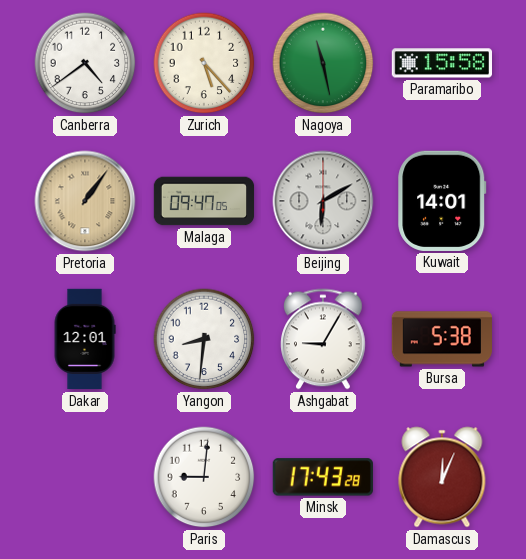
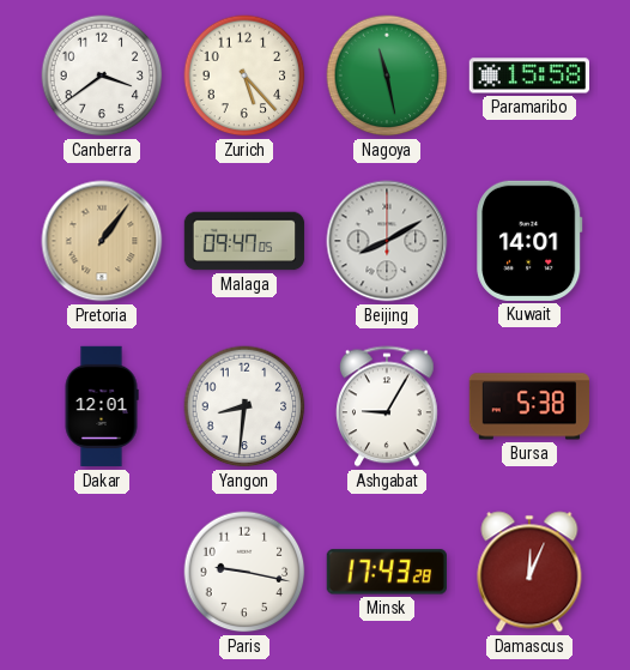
Canberra: 4:39 -> 3:39 (102, 76)
Beijing: 6:10 -> 8:10 (387, 241)
Paris: 9:01 -> 9:17 (244, 572)
